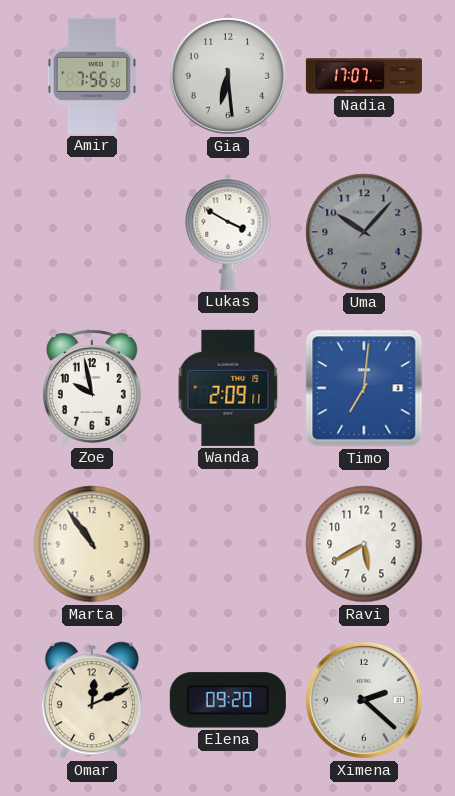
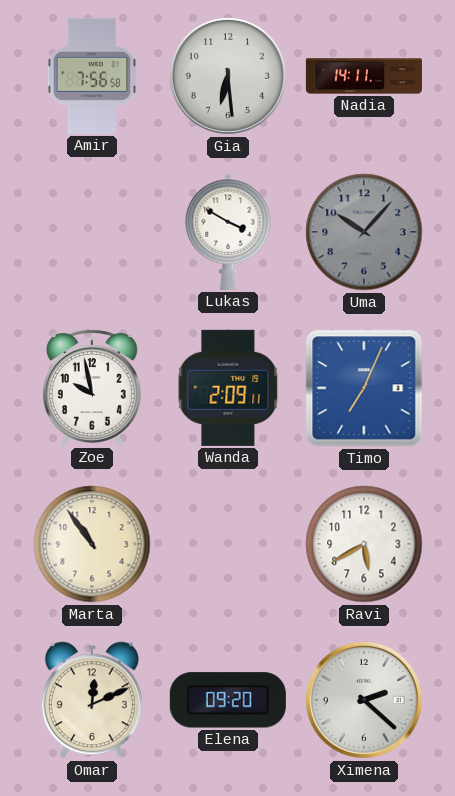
Nadia: 17:07 -> 14:11 (364, 76)
Timo: 7:01 -> 7:04 (364, 388)
